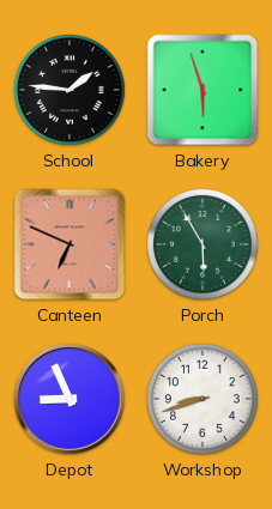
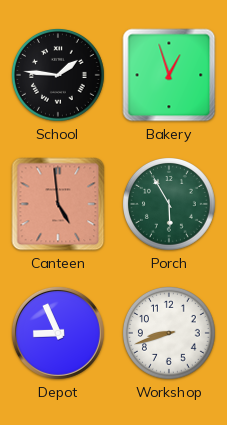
Bakery: 5:57 -> 12:57 (169, 75)
Canteen: 6:49 -> 4:59 (58, 204)
